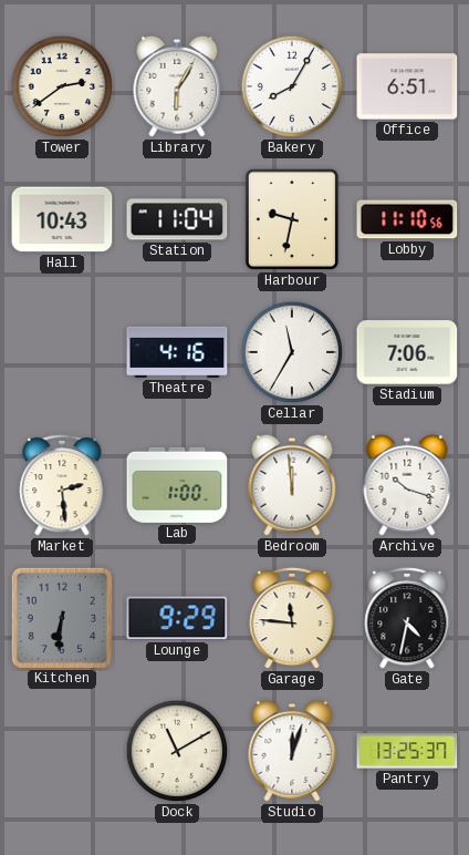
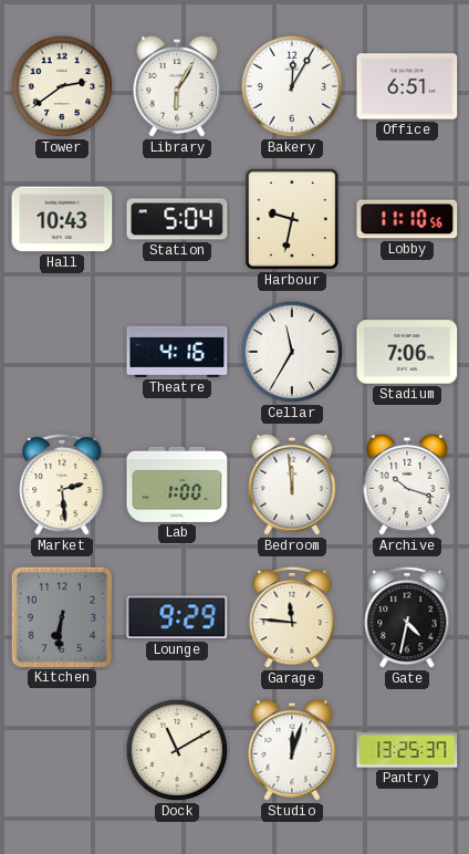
Bakery: 8:05 -> 12:05 (292, 86)
Station: 11:04 -> 5:04 (177, 219)
